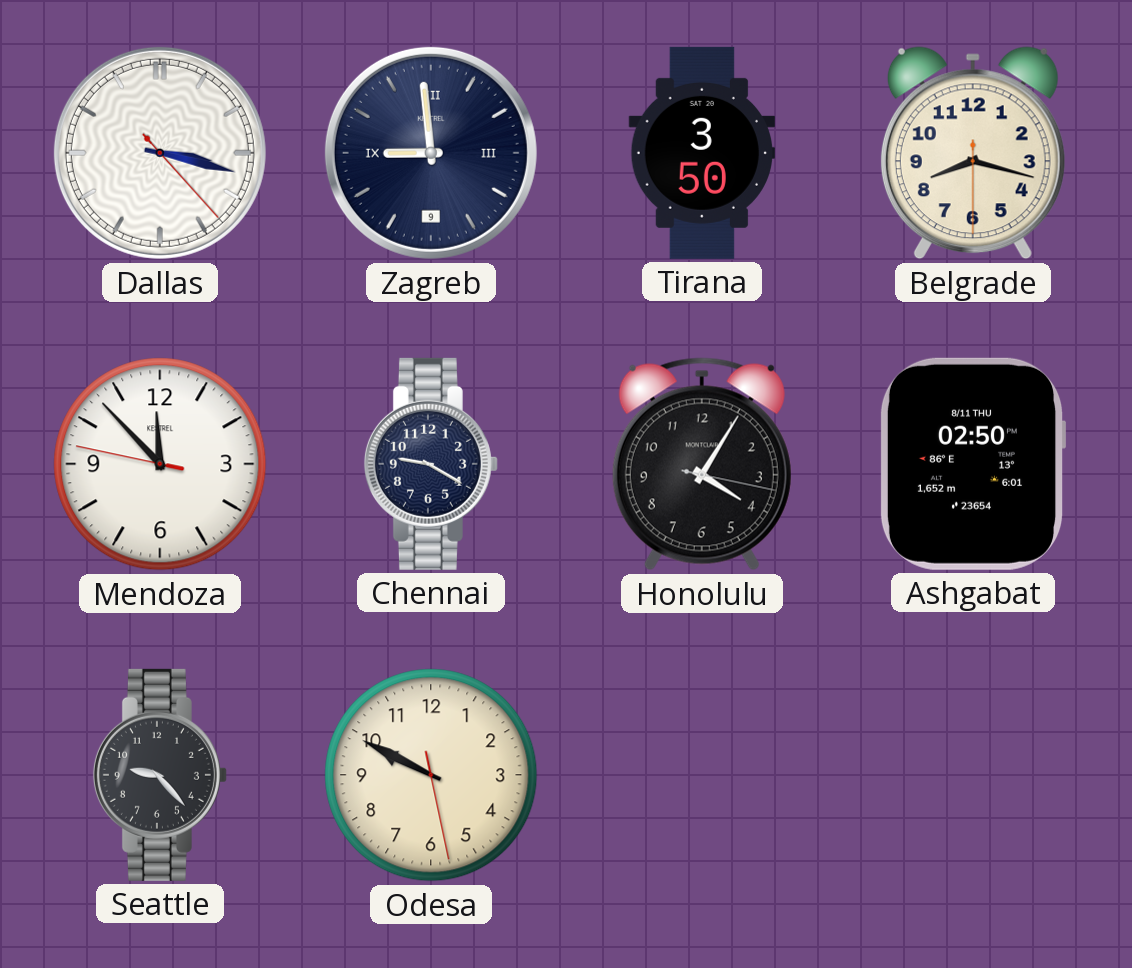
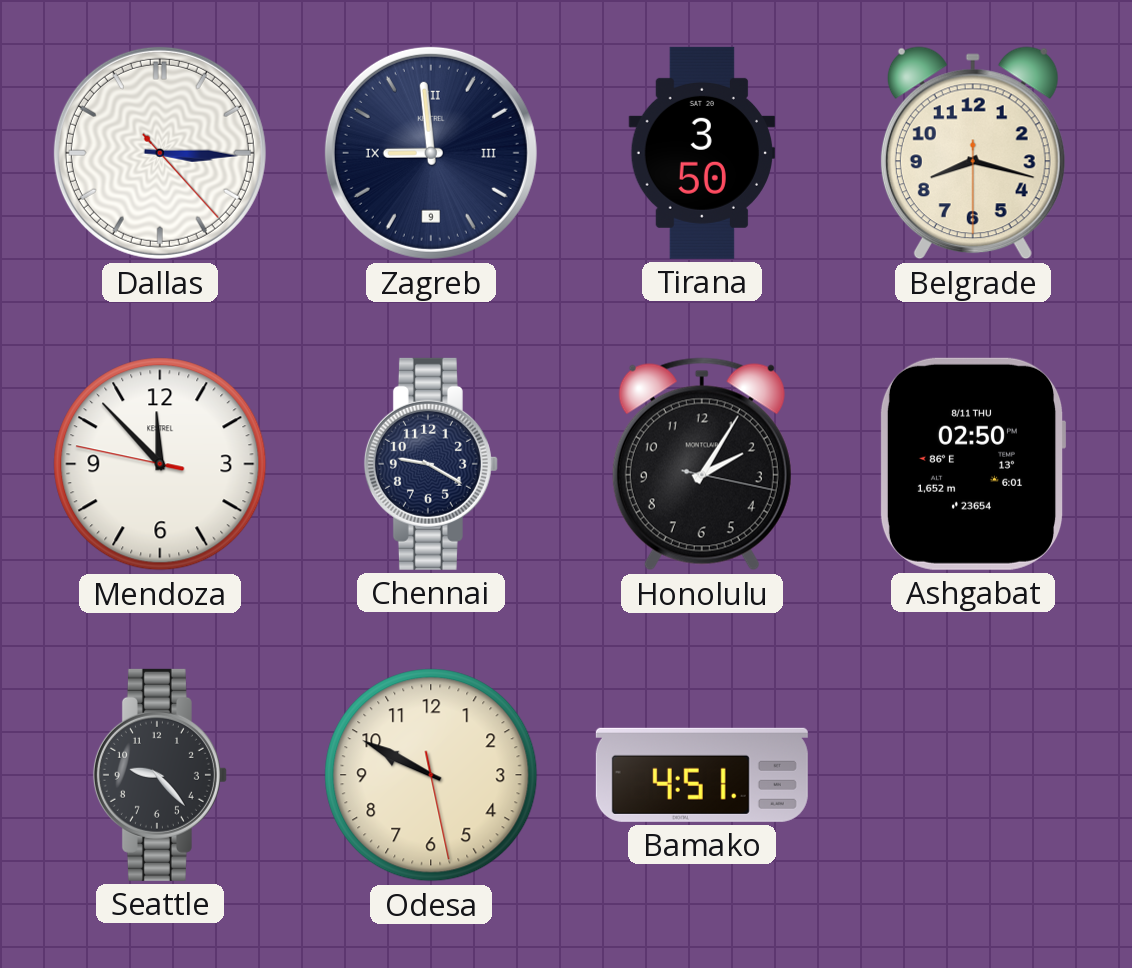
Dallas: 3:17 -> 3:15 (160, 153)
Honolulu: 4:05 -> 2:05 (702, 464)
Bamako: none -> 4:51 (702, 775)
